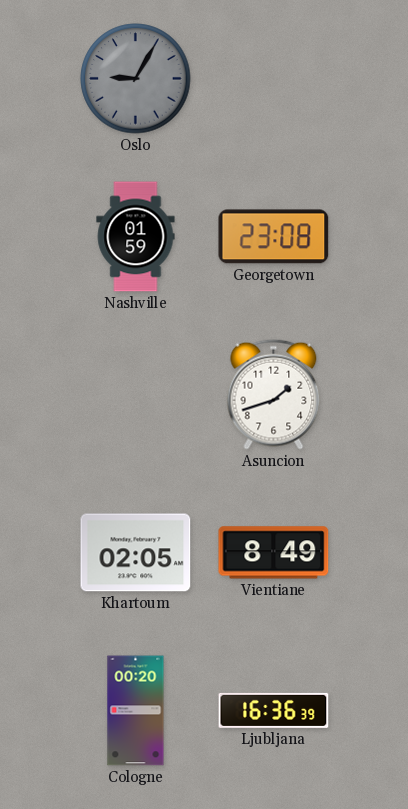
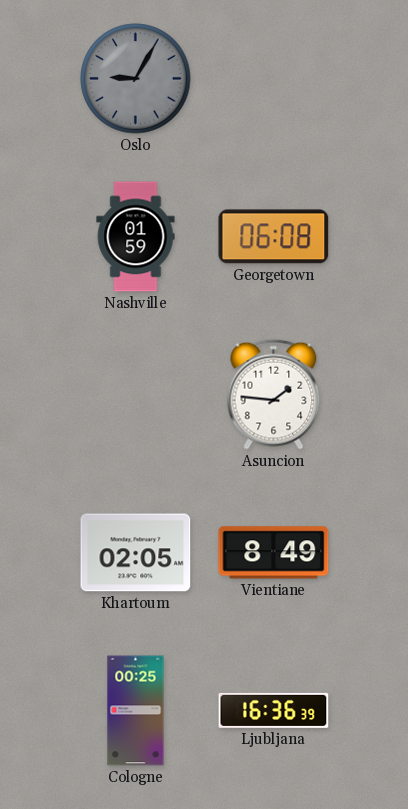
Georgetown: 23:08 -> 06:08 (274, 237)
Asuncion: 1:42 -> 1:46 (274, 394)
Cologne: 00:20 -> 00:25 (136, 711)
